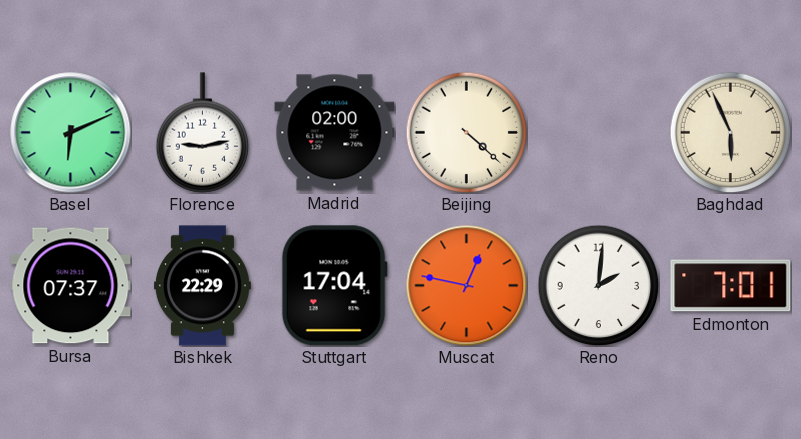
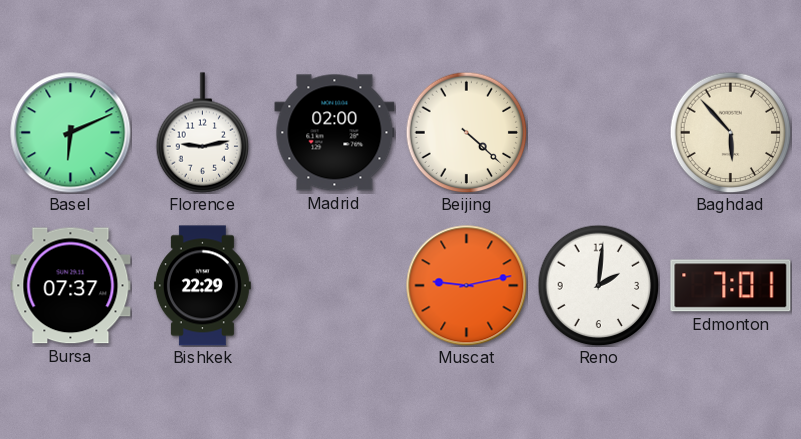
Baghdad: 5:56 -> 5:53 (730, 132)
Stuttgart: 17:04 -> none (334, 286)
Muscat: 12:47 -> 9:13 (467, 286)
